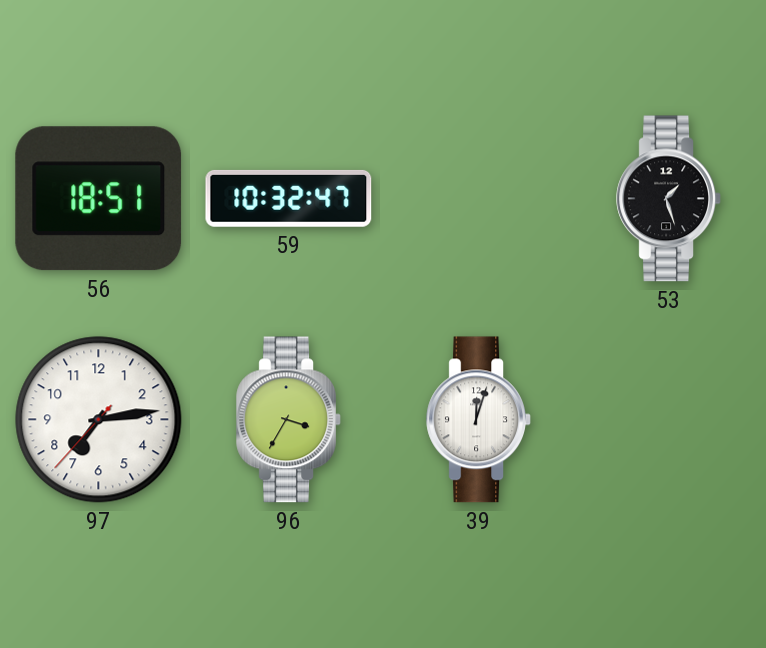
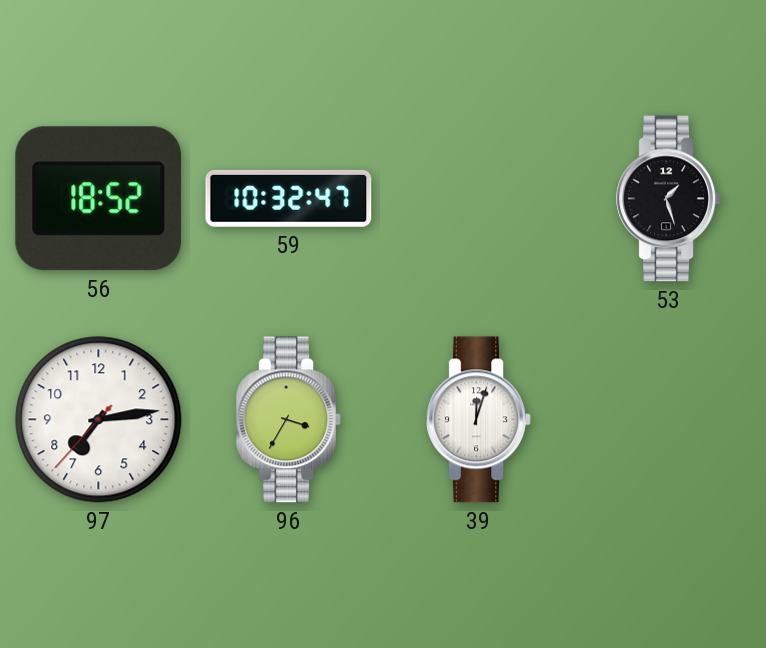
56: 18:51 -> 18:52 (99, 199)
